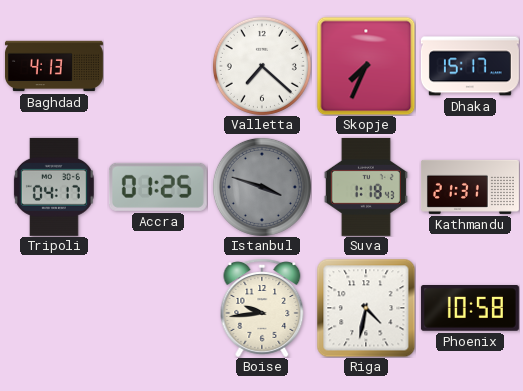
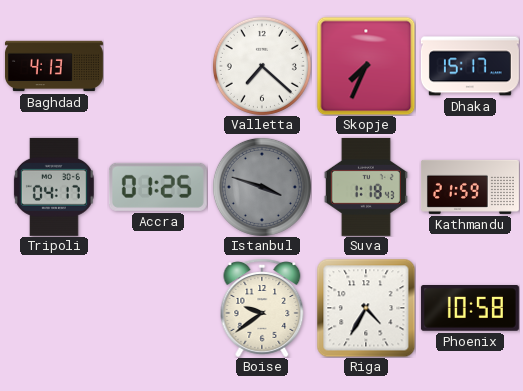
Kathmandu: 21:31 -> 21:59 (470, 187)
Boise: 9:44 -> 9:39 (262, 308)
Riga: 4:32 -> 4:35 (366, 308)
